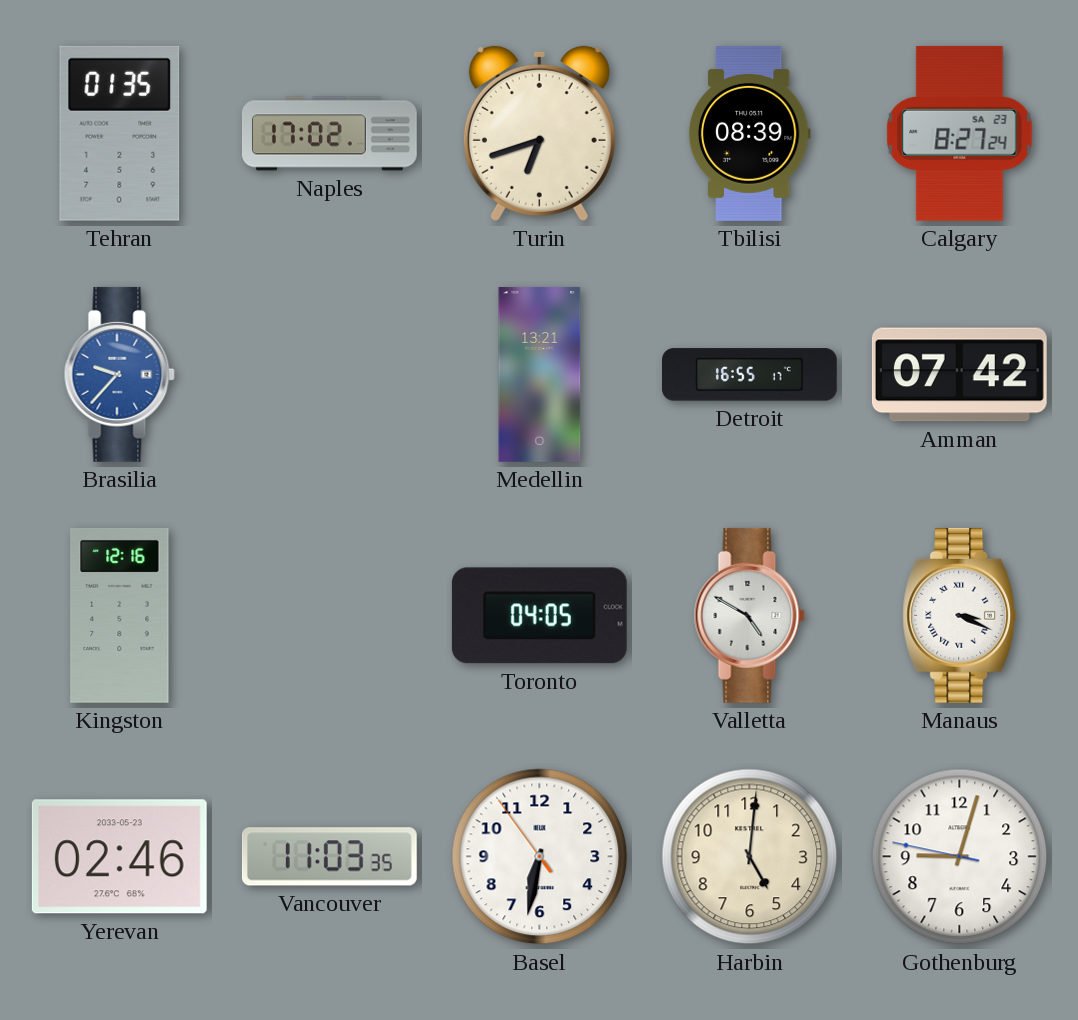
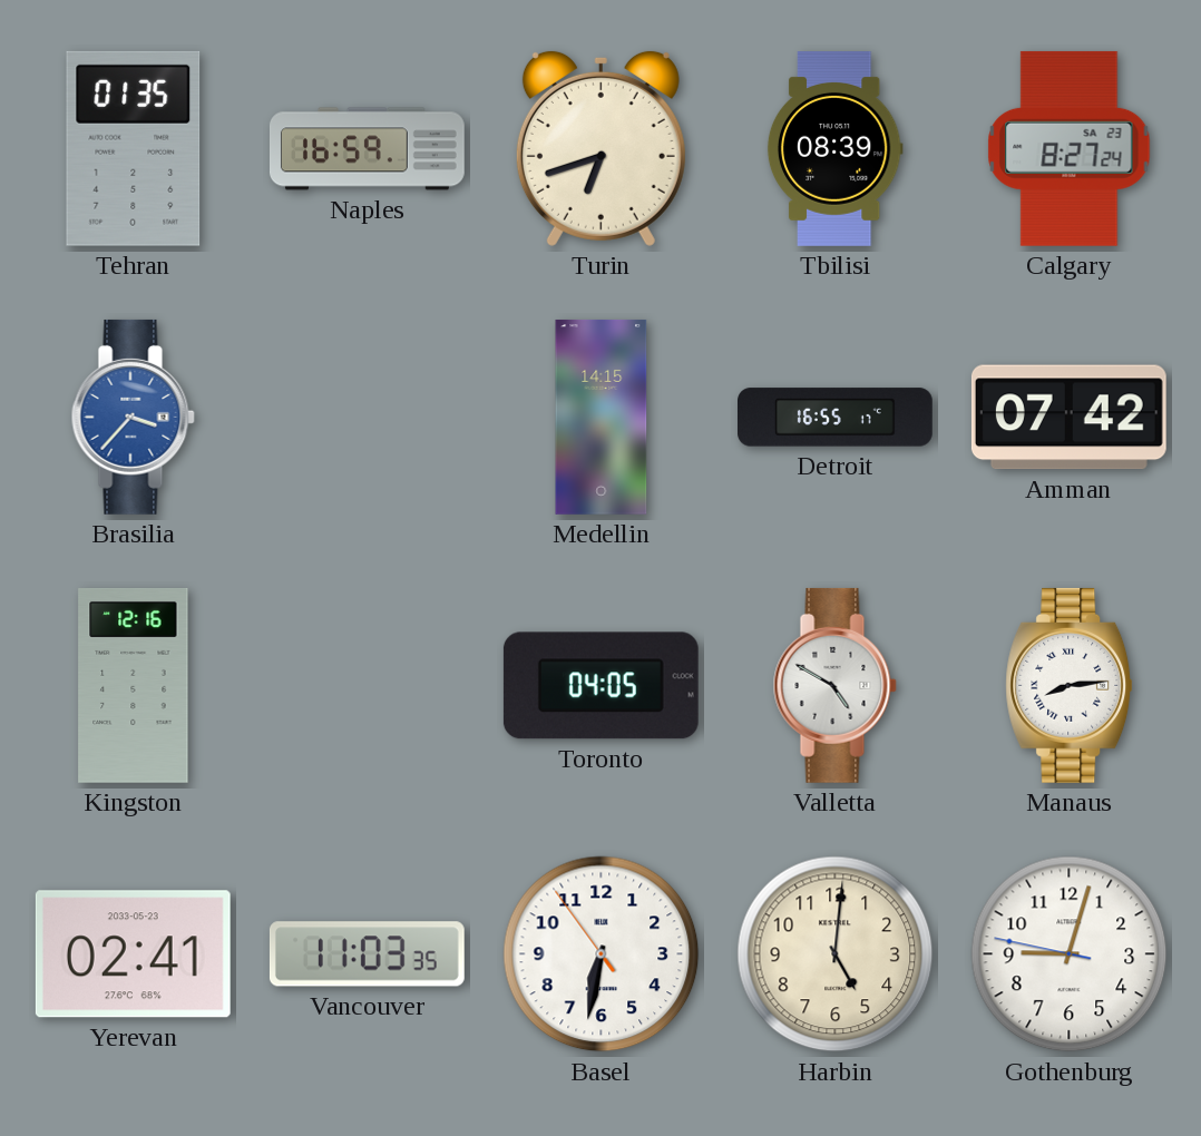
Naples: 17:02 -> 16:59 (367, 149)
Brasilia: 9:37 -> 3:37 (133, 417)
Medellin: 13:21 -> 14:15 (602, 418)
Manaus: 3:19 -> 8:14 (1070, 685)
Yerevan: 02:46 -> 02:41 (133, 954)
